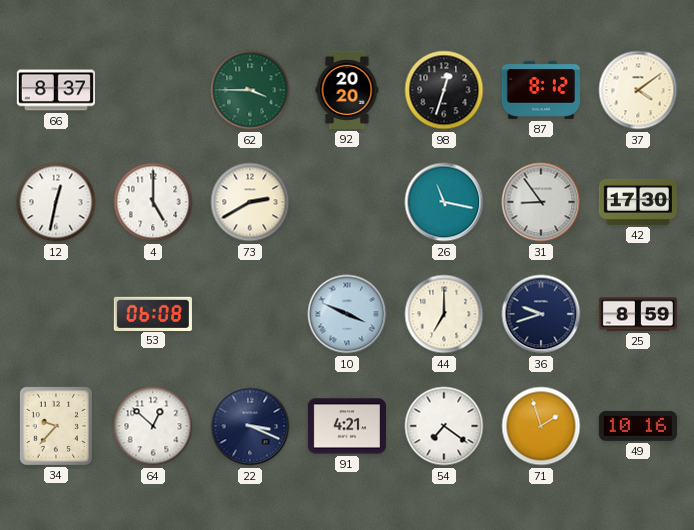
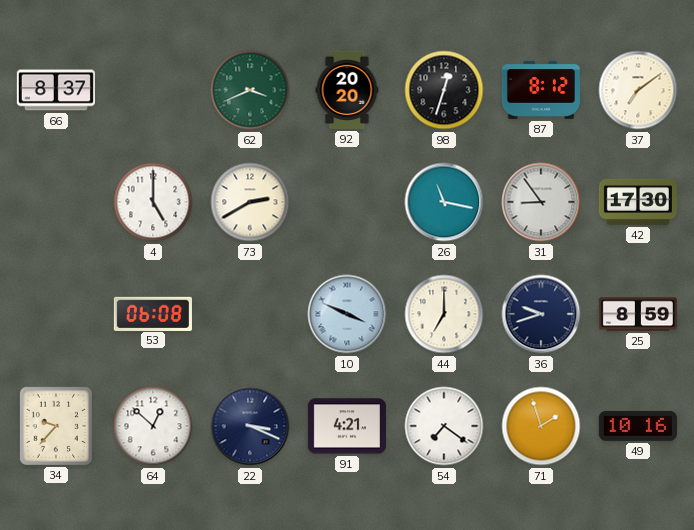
62: 3:45 -> 3:41 (250, 90)
37: 4:09 -> 7:09 (638, 90)
12: 12:32 -> none (56, 202)
